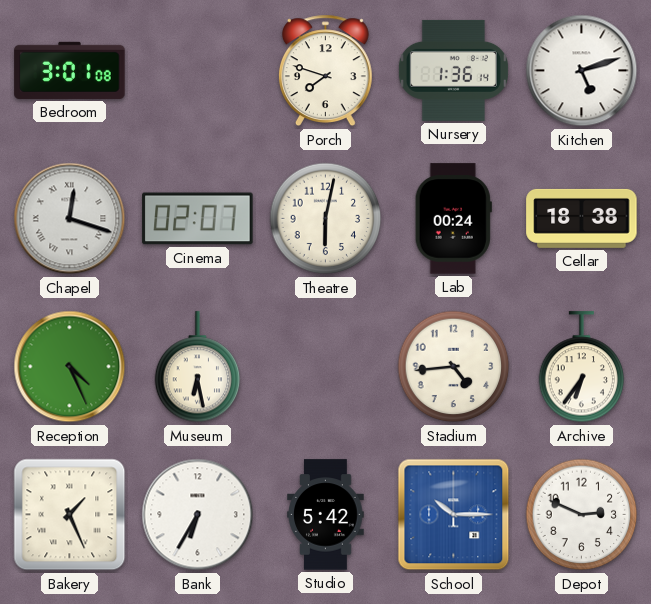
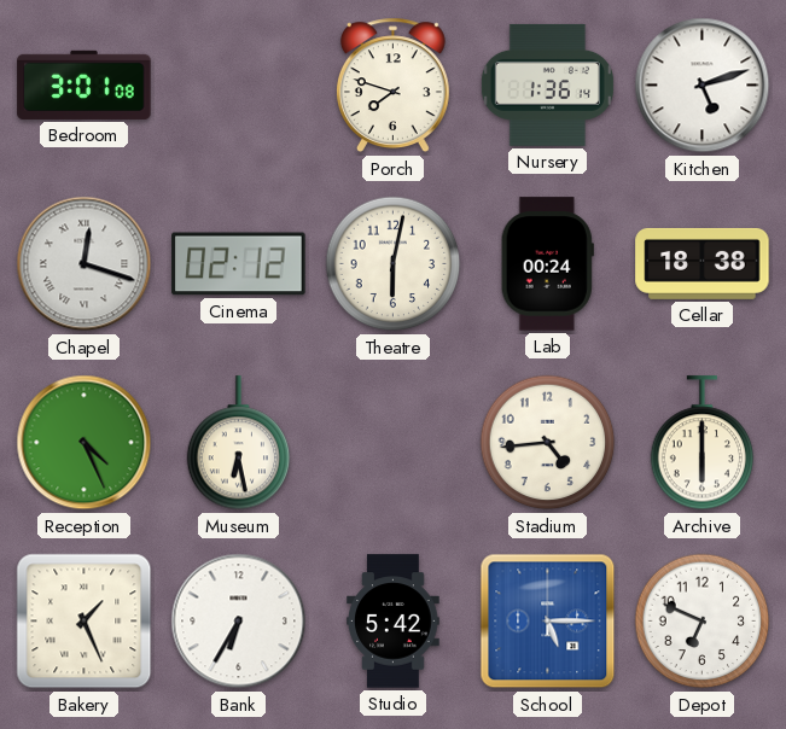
Cinema: 02:07 -> 02:12 (239, 264)
Archive: 6:36 -> 6:00 (703, 443)
School: 10:15 -> 5:15 (548, 622)
Depot: 2:49 -> 6:49 (703, 622)
